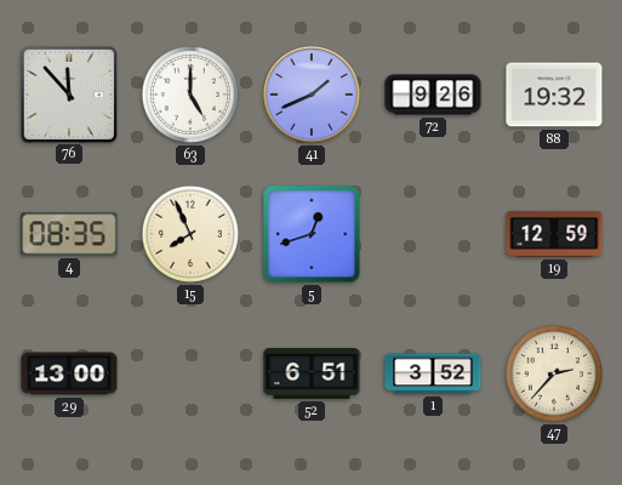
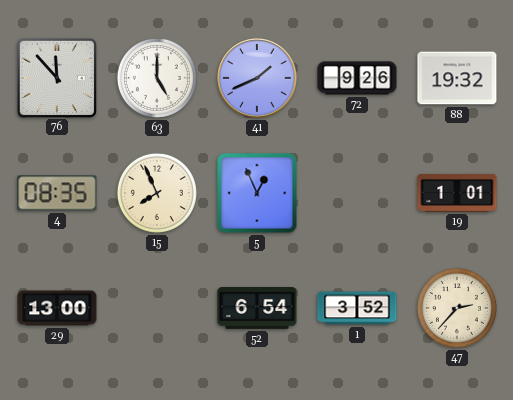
5: 12:42 -> 12:56 (257, 193)
19: 12:59 -> 1:01 (457, 193)
52: 6:51 -> 6:54 (257, 309)
